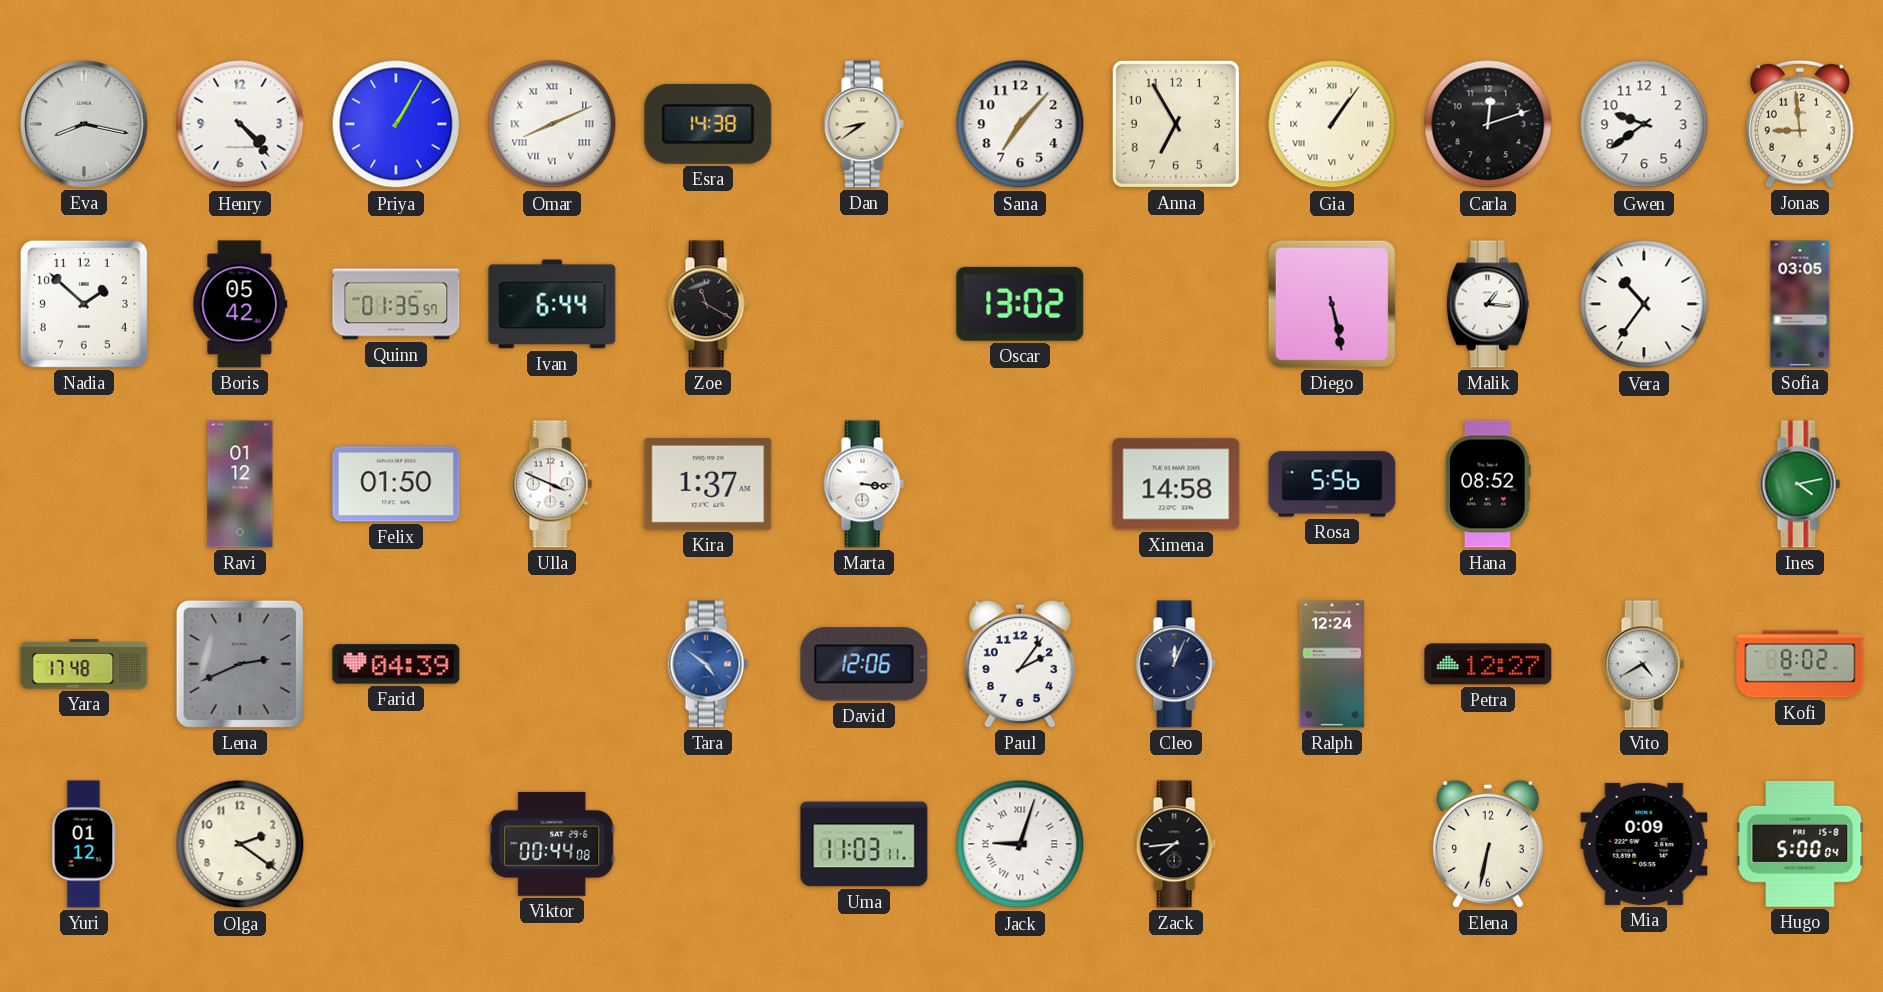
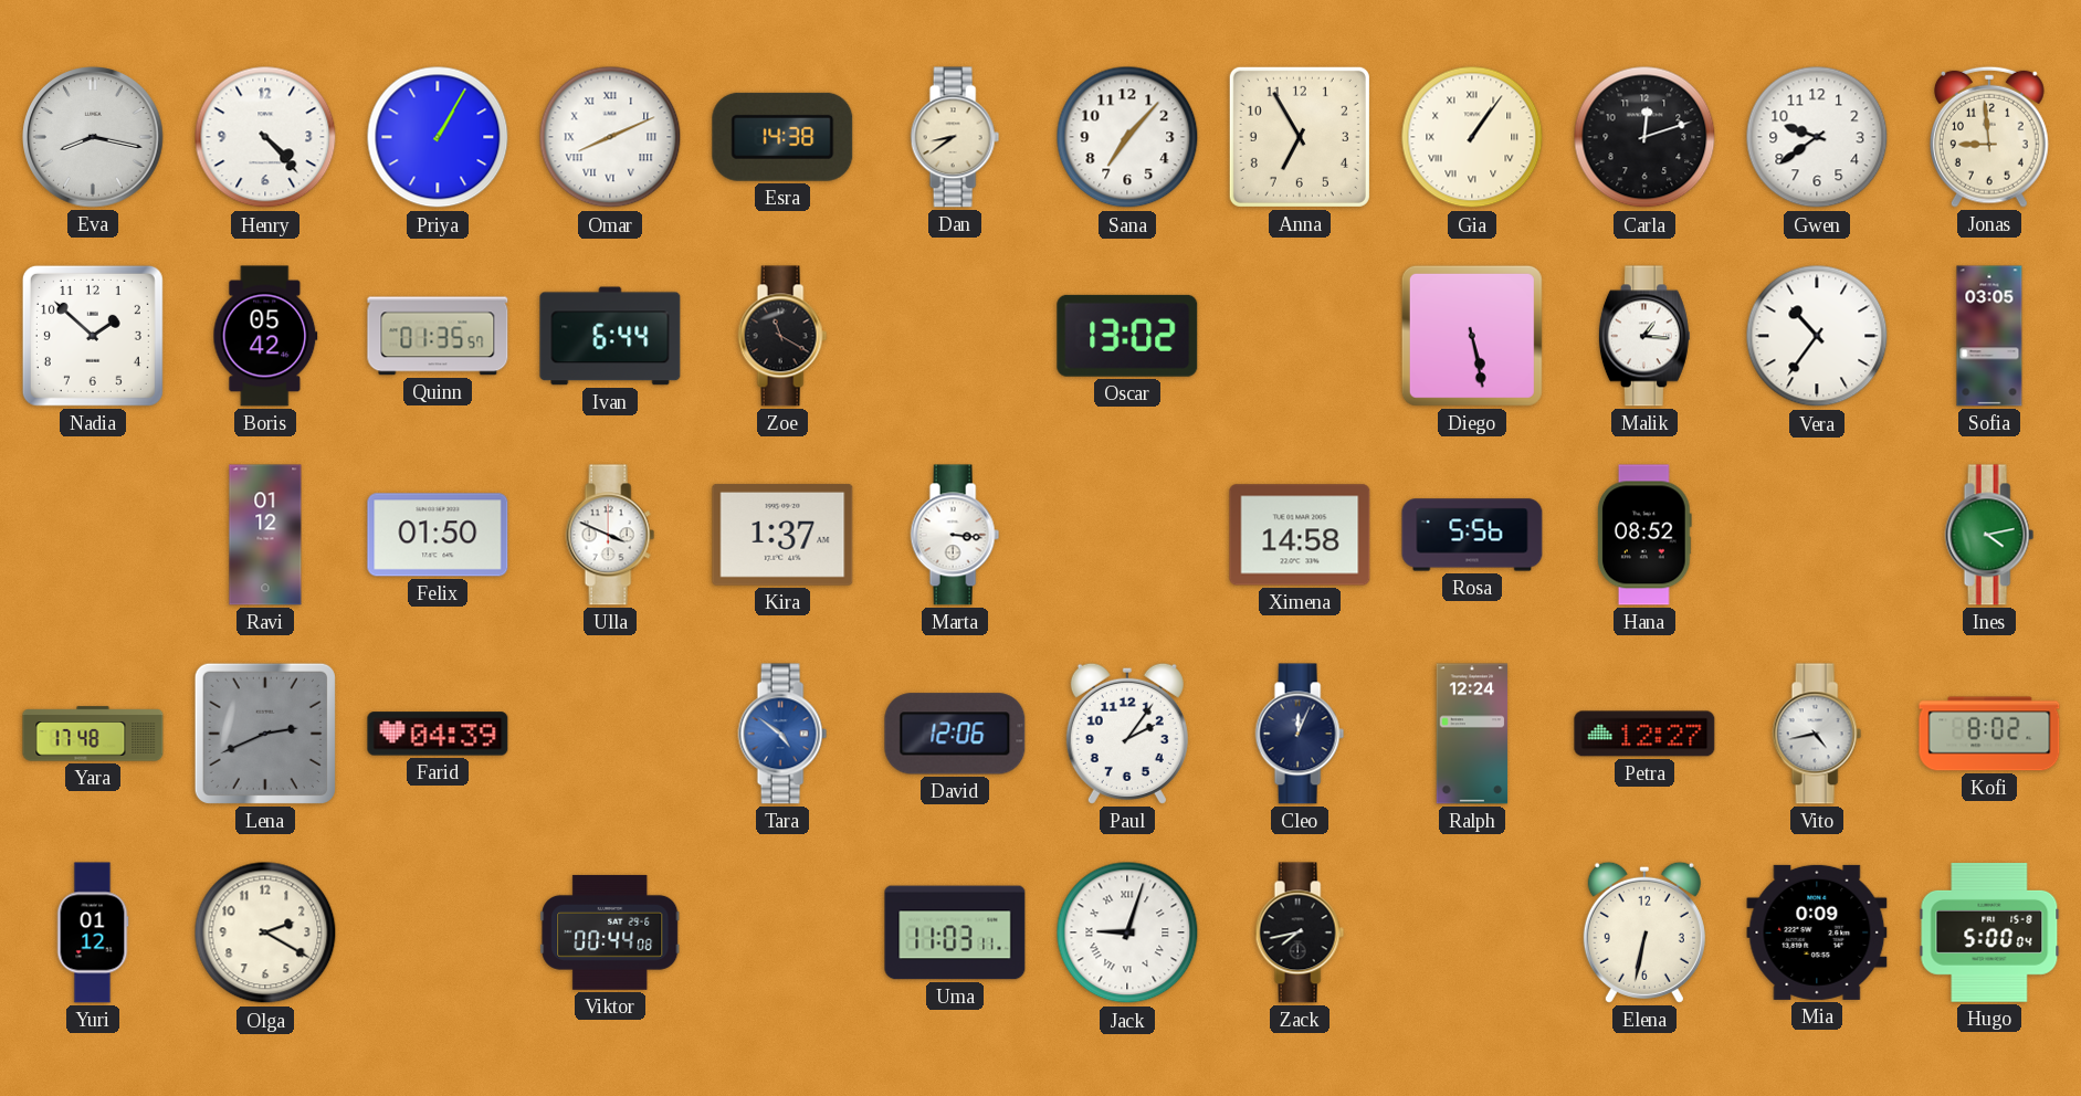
Vito: 4:40 -> 4:43 (1817, 734)
Olga: 2:21 -> 2:20 (265, 932)
Zack: 7:44 -> 7:43 (1300, 932)
